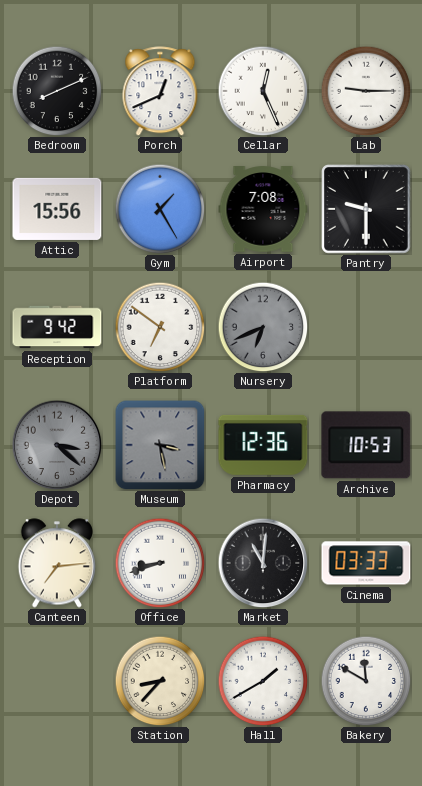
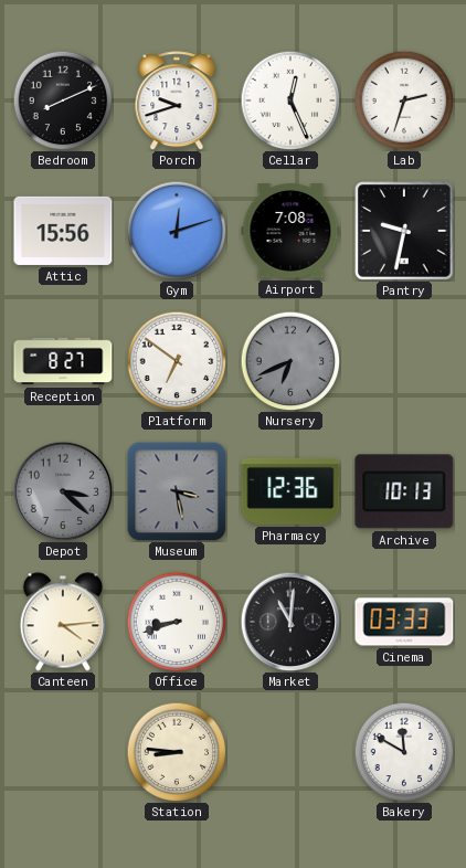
Porch: 12:41 -> 9:42 (177, 100)
Lab: 9:15 -> 2:33 (404, 100)
Gym: 1:25 -> 12:12 (177, 231)
Pantry: 9:30 -> 9:32 (404, 231)
Reception: 9:42 -> 8:27 (63, 361)
Archive: 10:53 -> 10:13 (404, 491)
Canteen: 7:14 -> 4:14 (62, 622)
Station: 8:37 -> 8:46 (177, 752)
Hall: 1:40 -> none (263, 681)
